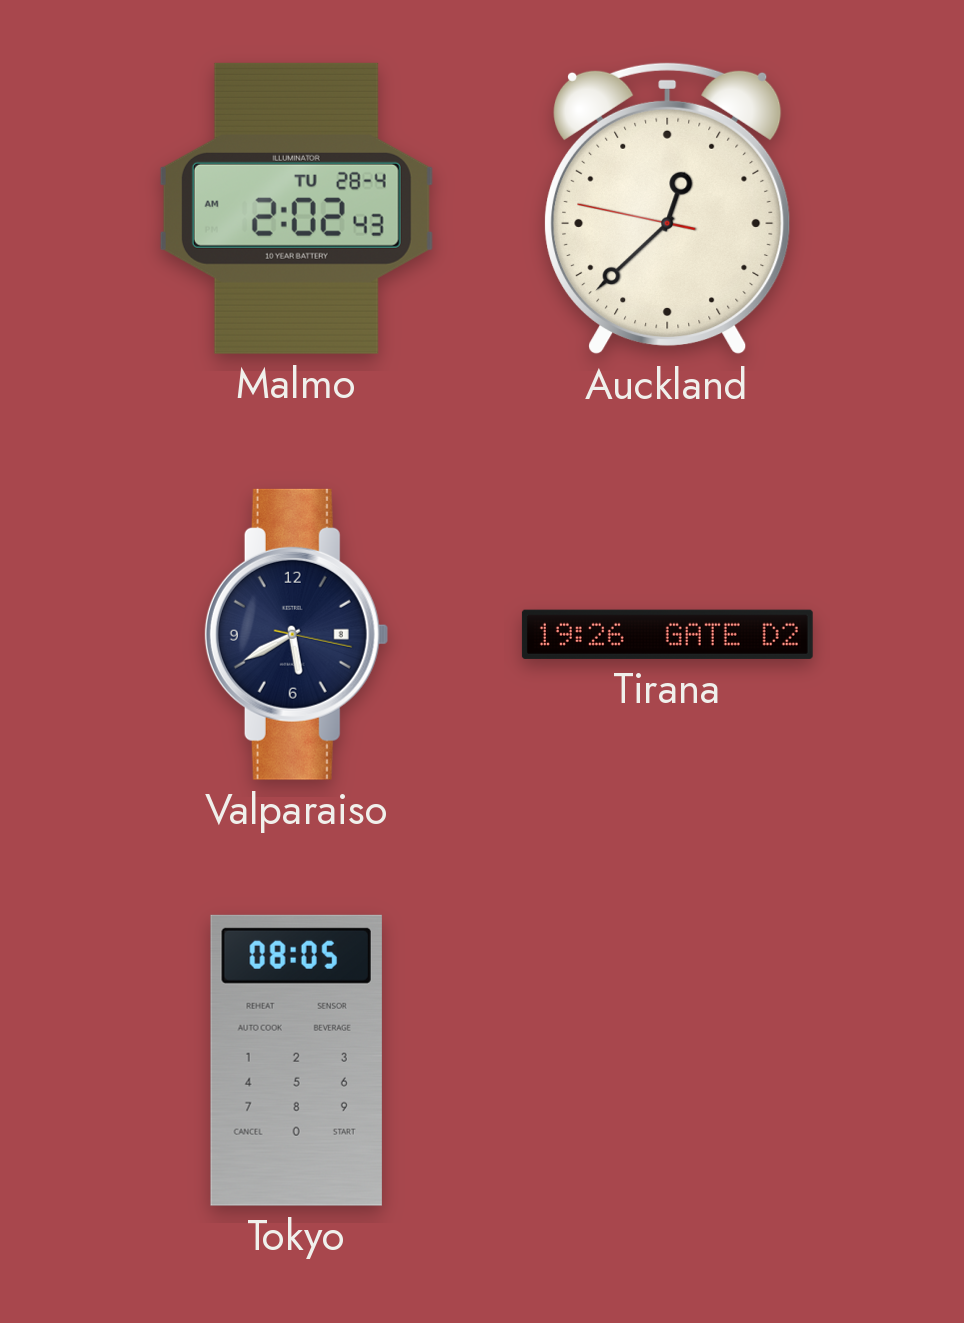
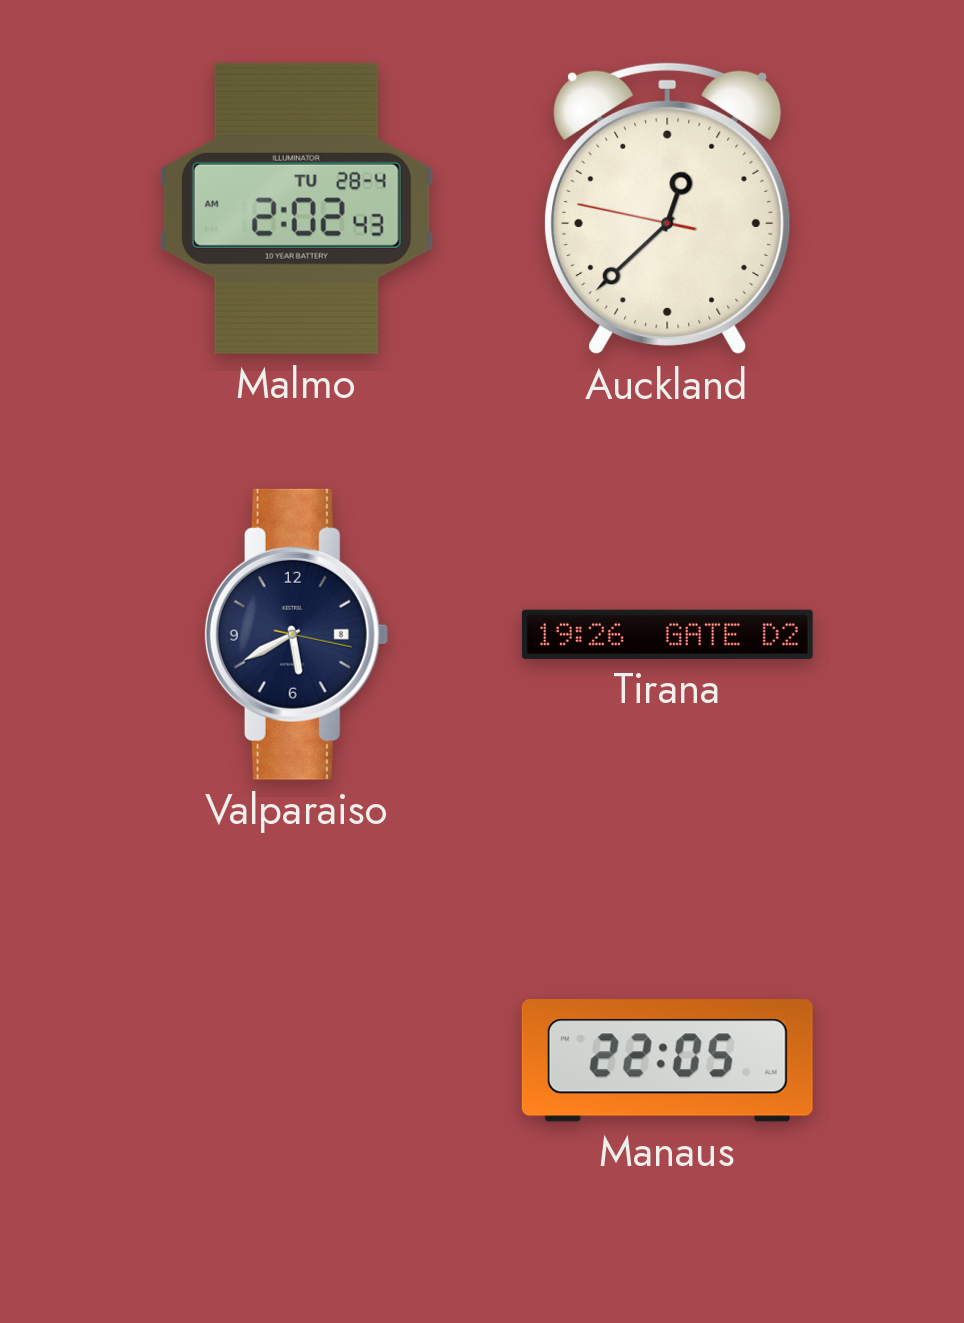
Tokyo: 08:05 -> none (296, 1060)
Manaus: none -> 22:05 (667, 1061)
